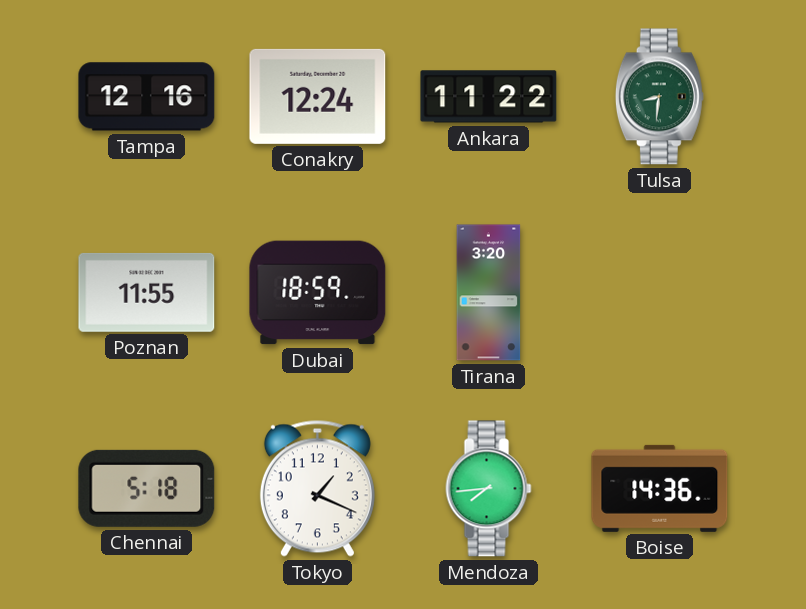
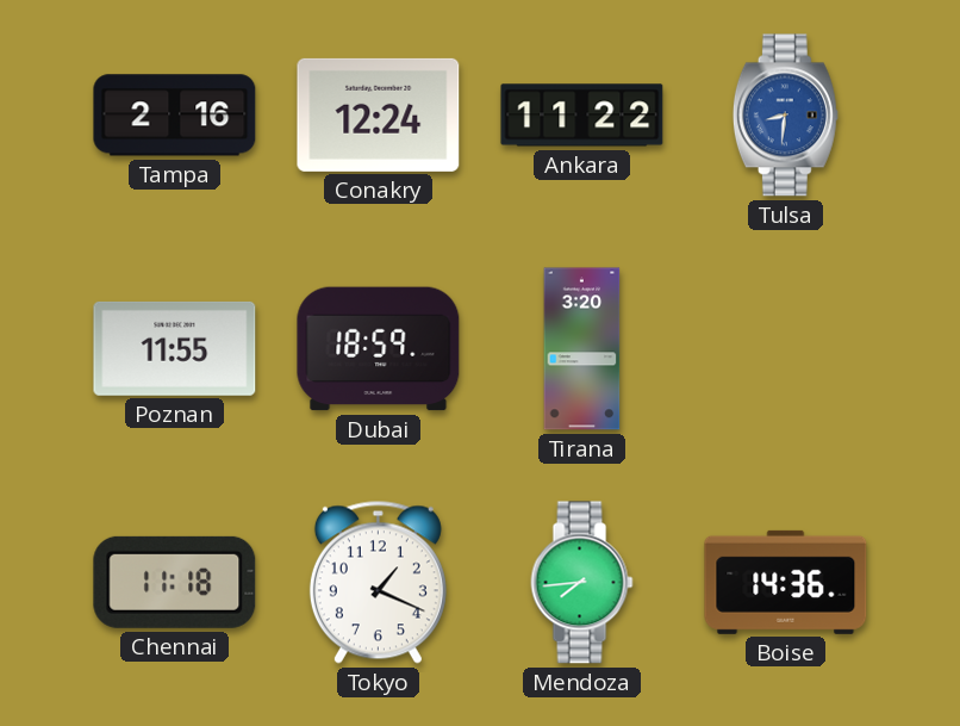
Tampa: 12:16 -> 2:16 (175, 116)
Tulsa dial: green -> blue (785, 116)
Chennai: 5:18 -> 11:18 (175, 582)
